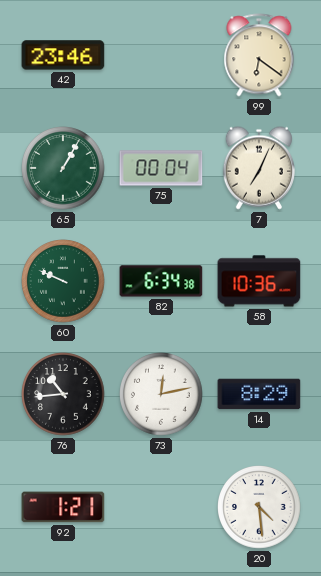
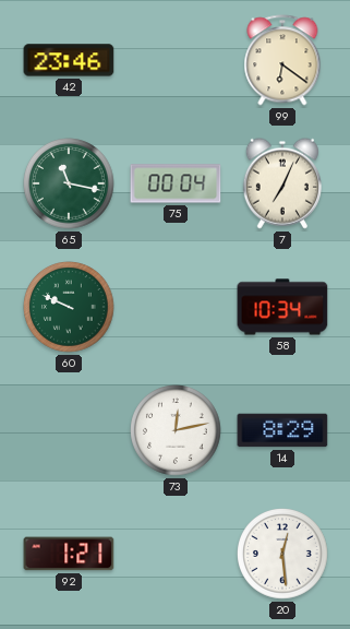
65: 1:05 -> 11:17 (69, 183)
82: 6:34 -> none (161, 281)
58: 10:36 -> 10:34 (282, 307)
76: 10:44 -> none (63, 394)
20: 4:29 -> 12:29 (282, 554)
